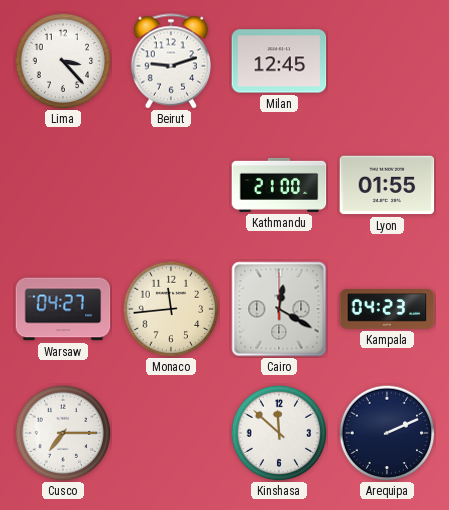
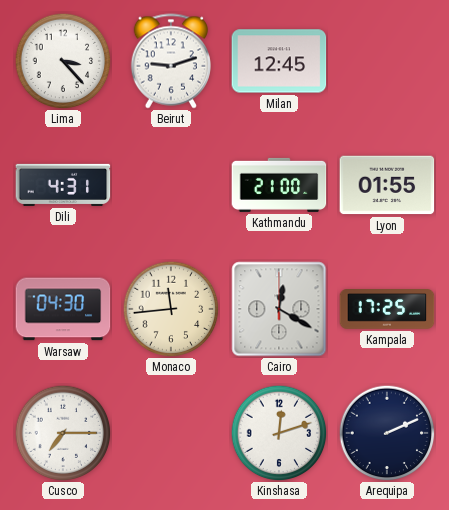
Dili: none -> 4:31 (63, 185)
Warsaw: 04:27 -> 04:30 (63, 309)
Kampala: 04:23 -> 17:25 (387, 310)
Kinshasa: 11:52 -> 12:12 (279, 433)
